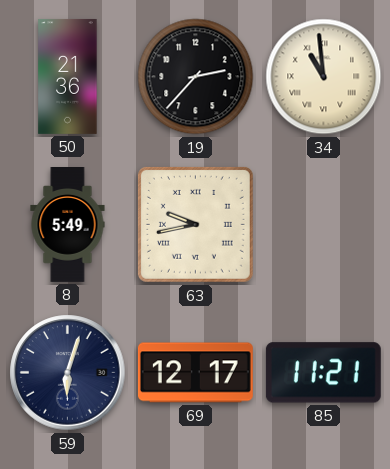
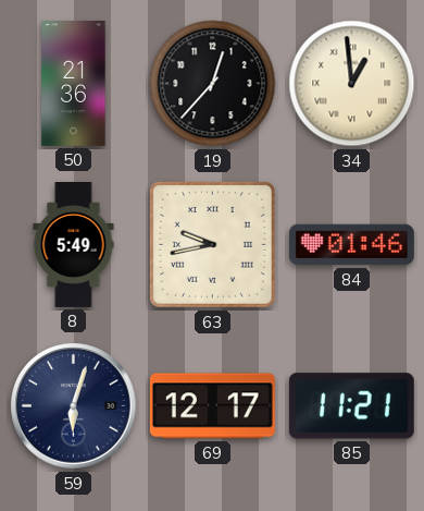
19: 2:37 -> 12:37 (213, 84)
34: 10:59 -> 12:59 (352, 84)
84: none -> 01:46 (351, 245)
